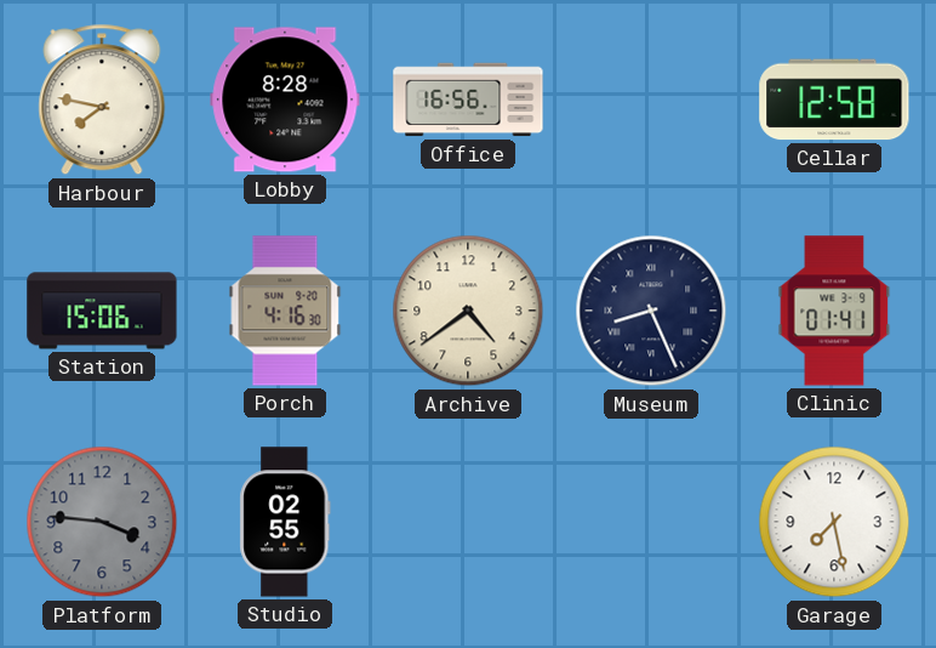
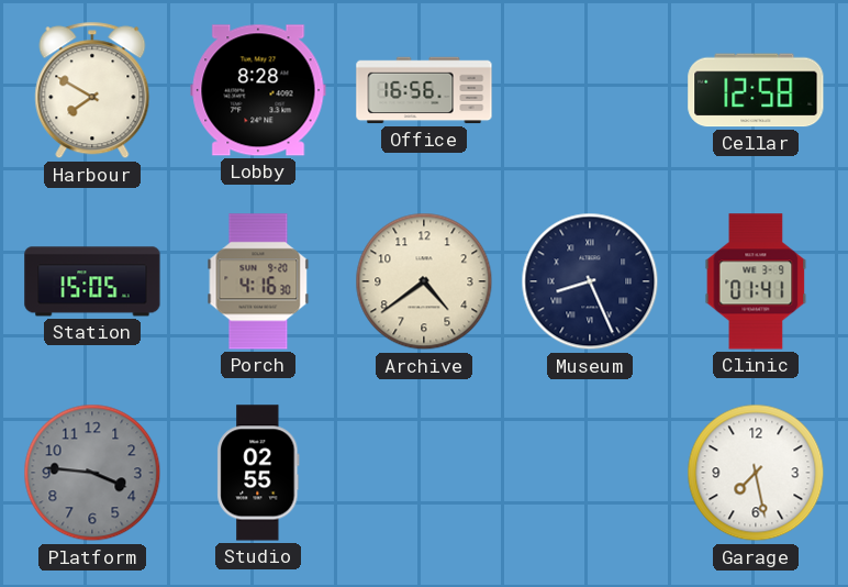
Harbour: 7:47 -> 7:50 (92, 90)
Station: 15:06 -> 15:05 (92, 281)
